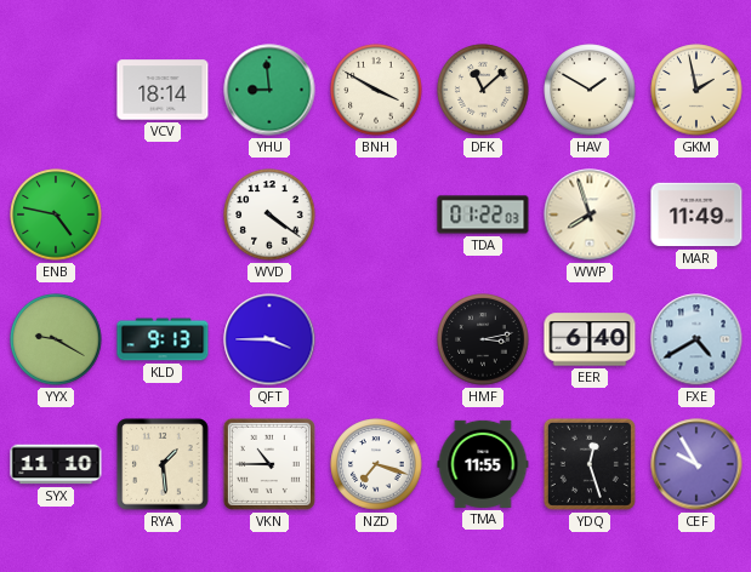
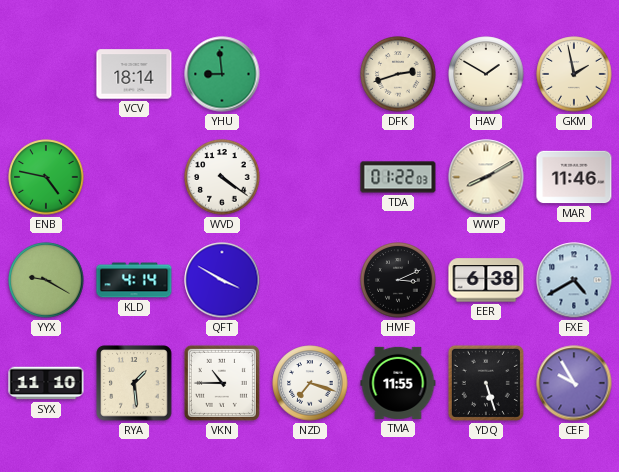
BNH: 3:50 -> none (376, 90)
DFK: 11:08 -> 2:42 (398, 74)
WWP: 7:57 -> 8:10 (486, 177)
MAR: 11:49 -> 11:46 (574, 177)
KLD: 9:13 -> 4:14 (134, 280)
QFT: 3:45 -> 3:50 (222, 280)
HMF: 3:13 -> 3:11 (398, 280)
EER: 6:40 -> 6:38 (486, 280)
YDQ: 12:27 -> 5:27 (486, 383)
